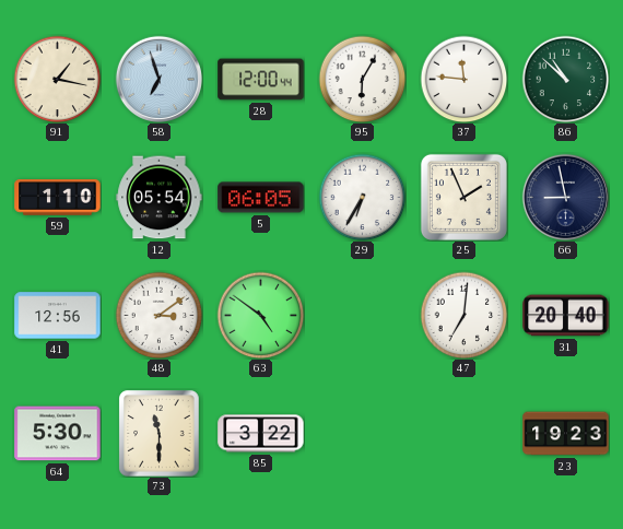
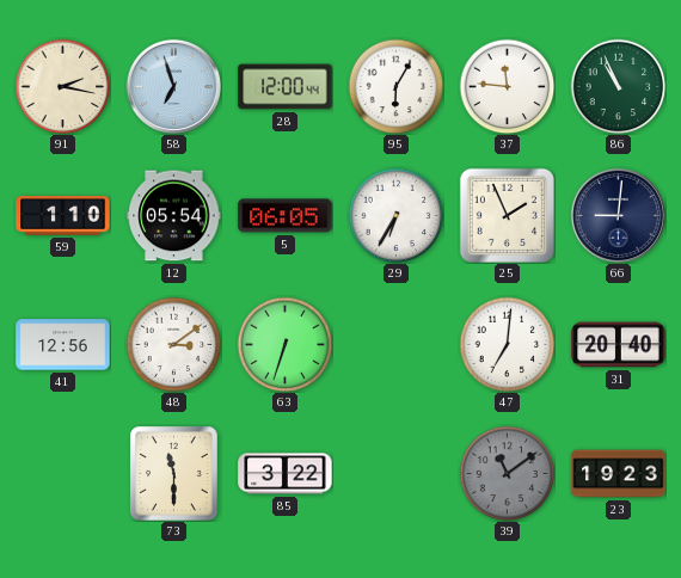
91: 1:17 -> 2:17 (62, 86)
86: 10:52 -> 10:56 (618, 86)
66: 8:58 -> 9:01 (618, 215)
63: 4:51 -> 6:33 (284, 344)
64: 5:30 -> none (58, 434)
39: none -> 11:09 (507, 473)
